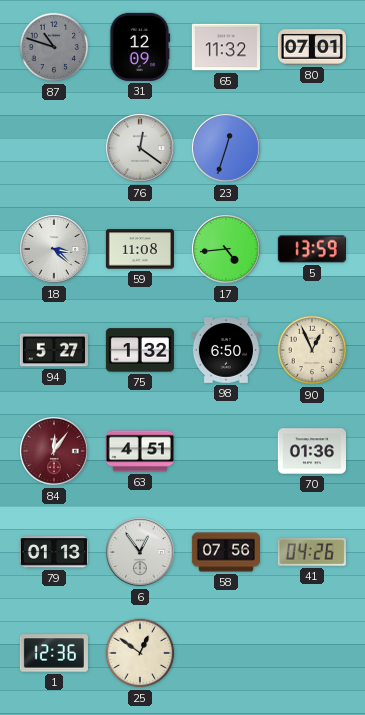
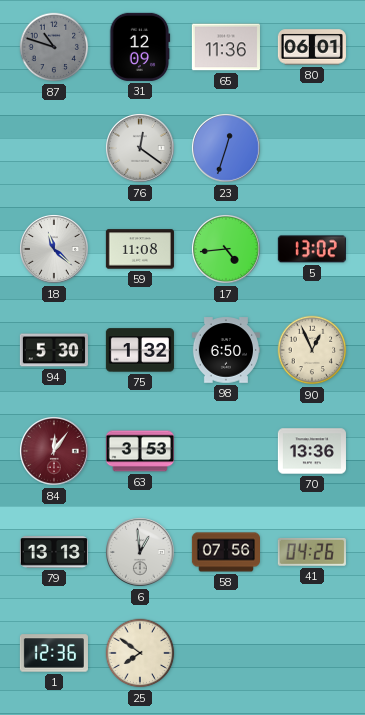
65: 11:32 -> 11:36 (226, 47)
80: 07:01 -> 06:01 (312, 47)
18: 3:22 -> 11:22 (55, 250)
5: 13:59 -> 13:02 (312, 249)
94: 5:27 -> 5:30 (54, 350)
63: 4:51 -> 3:53 (140, 451)
70: 01:36 -> 13:36 (312, 451)
79: 01:13 -> 13:13 (54, 552)
6: 12:54 -> 12:59 (141, 553)
25: 12:51 -> 7:51 (140, 653)
